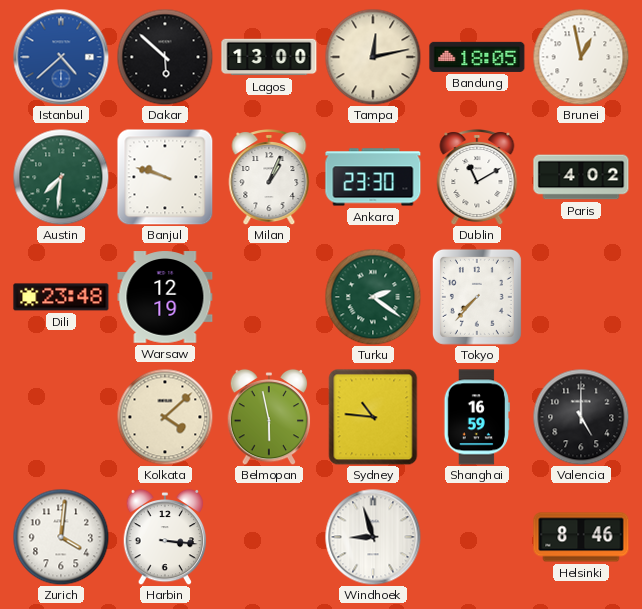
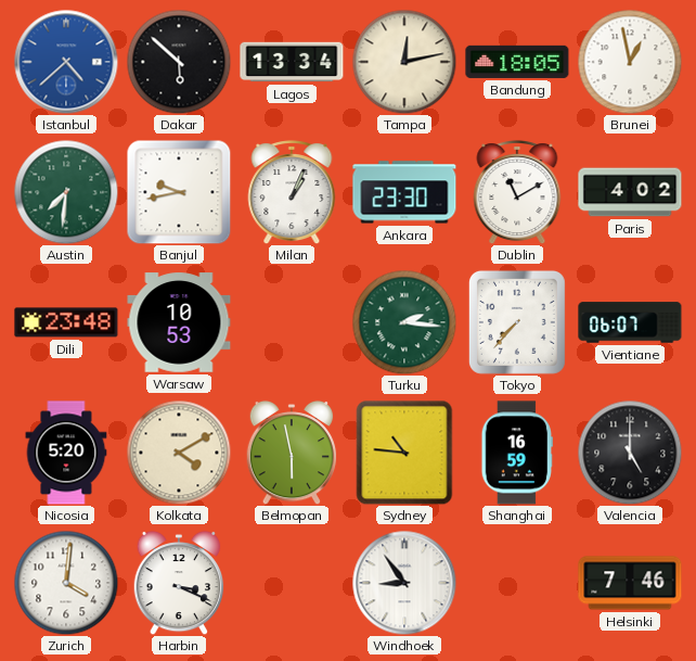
Lagos: 13:00 -> 13:34 (292, 62)
Banjul: 9:48 -> 9:43 (179, 192)
Warsaw: 12:19 -> 10:53 (179, 322)
Turku: 2:21 -> 2:16 (404, 322)
Vientiane: none -> 06:07 (630, 322)
Nicosia: none -> 5:20 (66, 453)
Kolkata: 4:08 -> 4:10 (179, 453)
Harbin: 3:16 -> 3:19 (179, 583)
Windhoek: 8:57 -> 8:54 (404, 583)
Helsinki: 8:46 -> 7:46 (630, 583)
